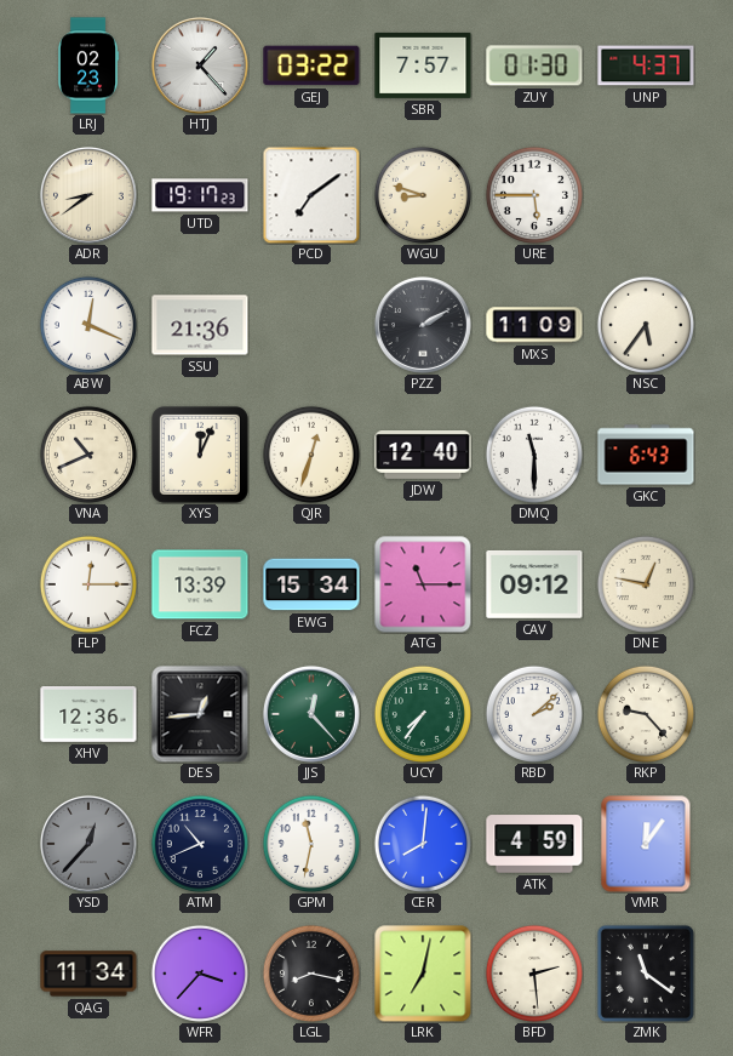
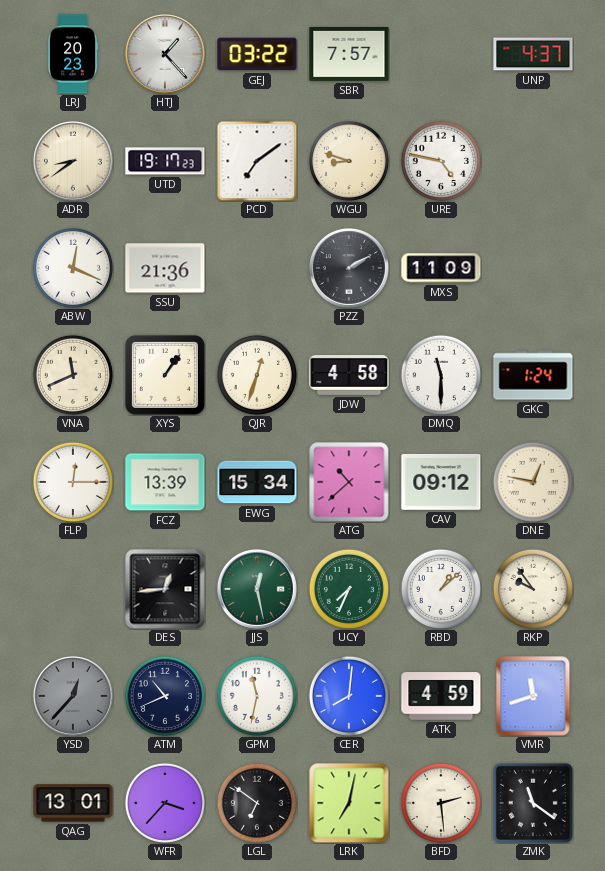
LRJ: 02:23 -> 20:23 (73, 54)
ZUY: 01:30 -> none (534, 65)
URE: 5:45 -> 4:47 (441, 161)
NSC: 5:36 -> none (646, 325)
VNA: 10:41 -> 11:41 (73, 375)
XYS: 12:04 -> 1:06 (165, 375)
JDW: 12:40 -> 4:58 (349, 376)
GKC: 6:43 -> 1:24 (533, 375)
ATG: 11:15 -> 10:38 (349, 482)
XHV: 12:36 -> none (88, 715)
JJS: 12:23 -> 12:28 (257, 589)
UCY: 7:36 -> 7:34 (349, 589)
RBD: 2:08 -> 1:08 (441, 589)
RKP: 9:23 -> 9:54 (533, 589)
VMR: 12:06 -> 11:42 (533, 696)
QAG: 11:34 -> 13:01 (73, 803)
LGL: 8:17 -> 6:51 (257, 803)
